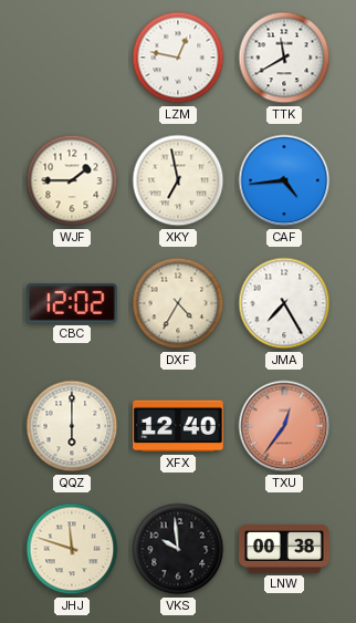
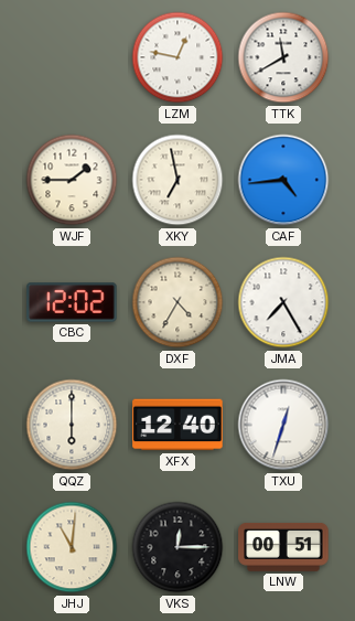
TXU: 12:36 -> 12:33 (283, 425)
TXU dial: salmon -> white (283, 425)
JHJ: 11:48 -> 11:01 (72, 547)
VKS: 9:59 -> 12:15 (177, 547)
LNW: 00:38 -> 00:51 (283, 547)
